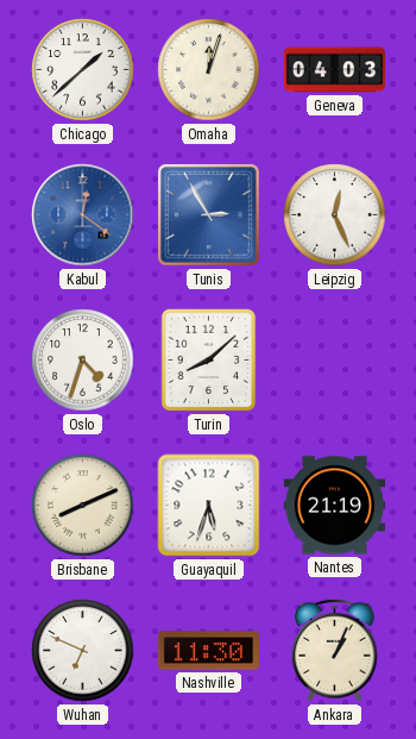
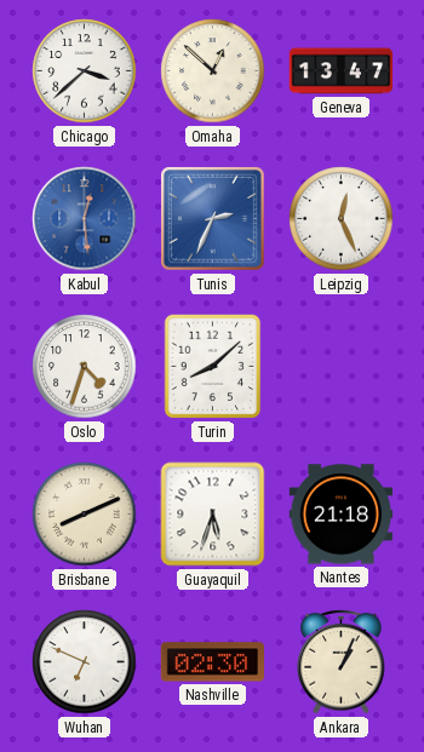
Chicago: 1:38 -> 3:38 (85, 71)
Omaha: 12:03 -> 12:52 (213, 71)
Geneva: 04:03 -> 13:47 (342, 71)
Kabul: 12:21 -> 12:29 (85, 219)
Tunis: 2:55 -> 2:34 (213, 219)
Nantes: 21:19 -> 21:18 (342, 515)
Nashville: 11:30 -> 02:30 (213, 662)
